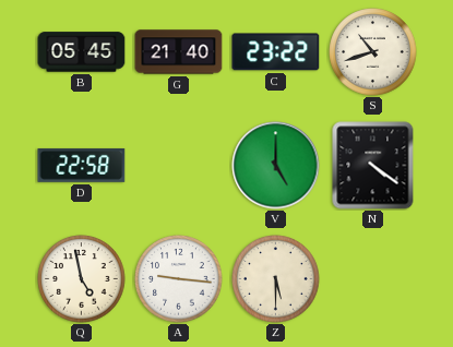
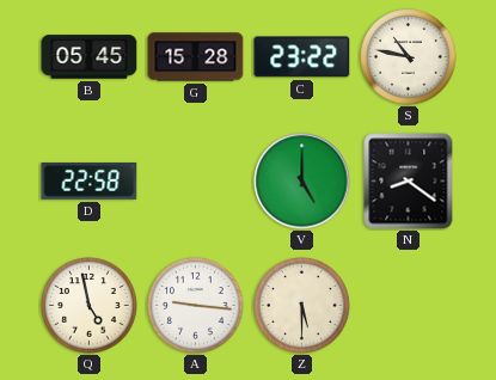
G: 21:40 -> 15:28 (196, 57)
S: 10:42 -> 10:47 (409, 57)
N: 4:21 -> 8:21 (409, 182)
